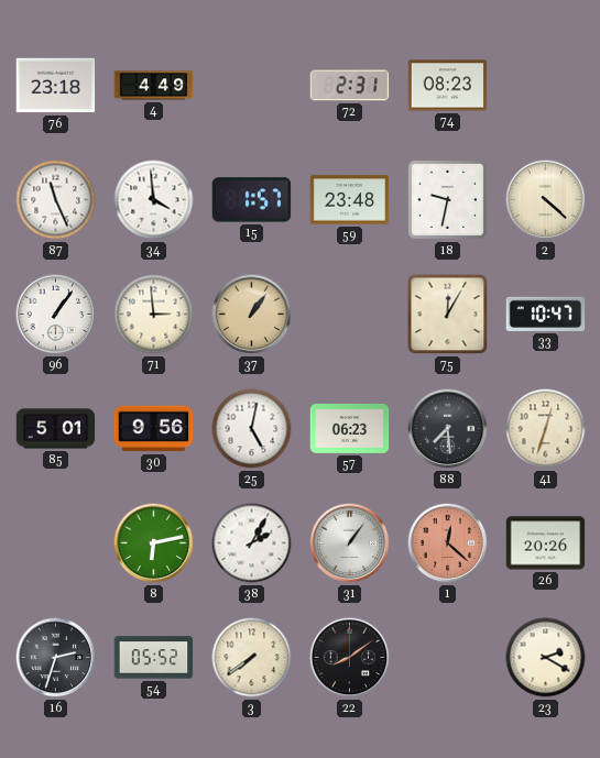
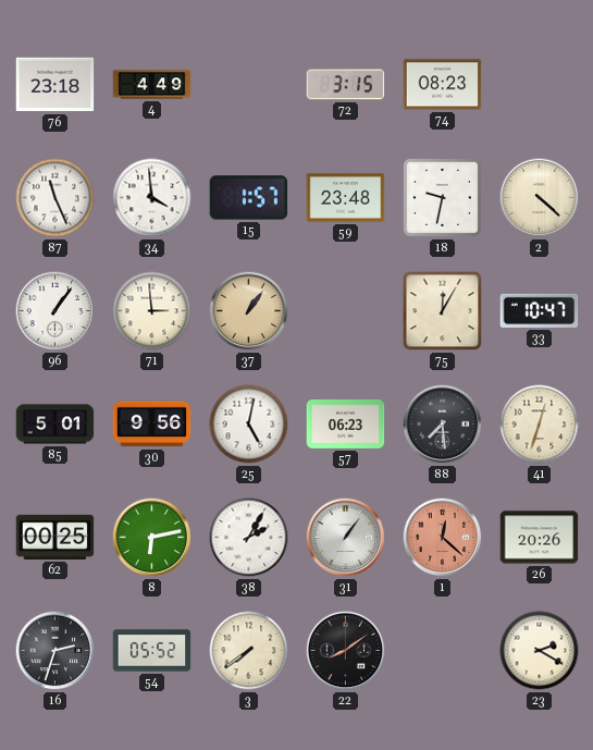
72: 2:31 -> 3:15 (346, 85)
62: none -> 00:25 (55, 537)
